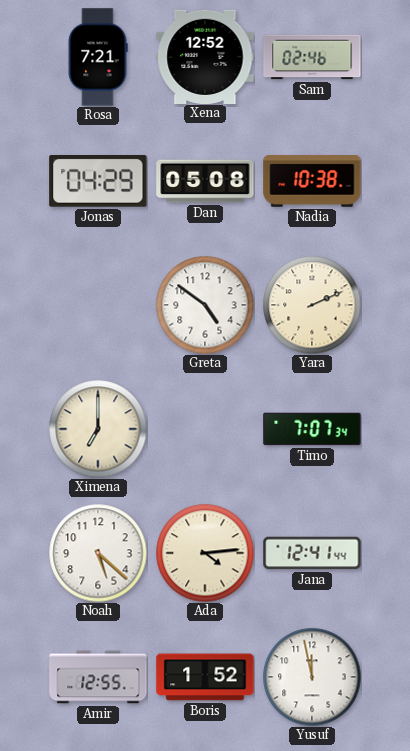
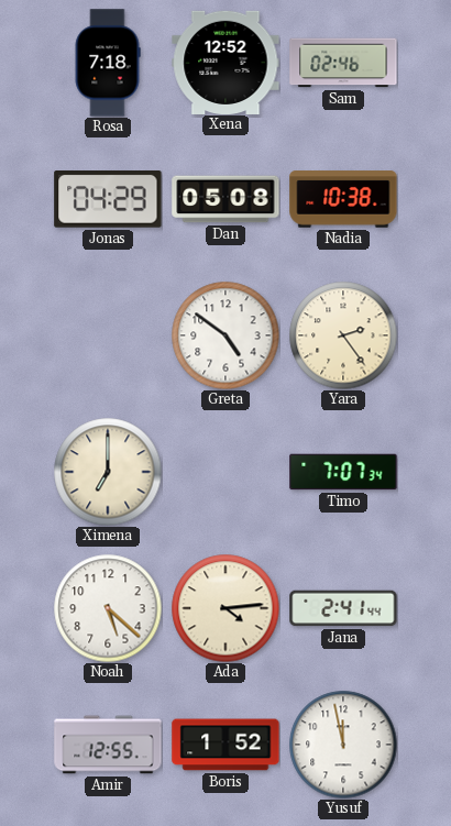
Rosa: 7:21 -> 7:18 (108, 63)
Yara: 2:11 -> 2:24 (343, 335)
Jana: 12:41 -> 2:41 (343, 608)
